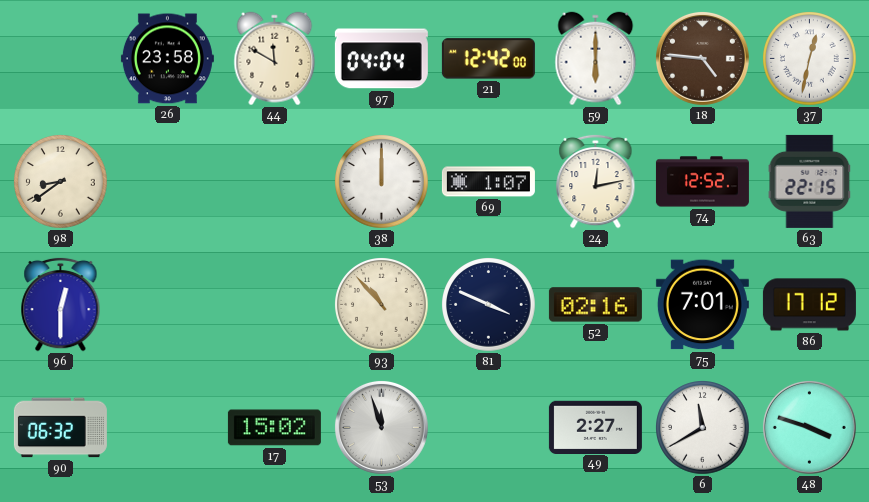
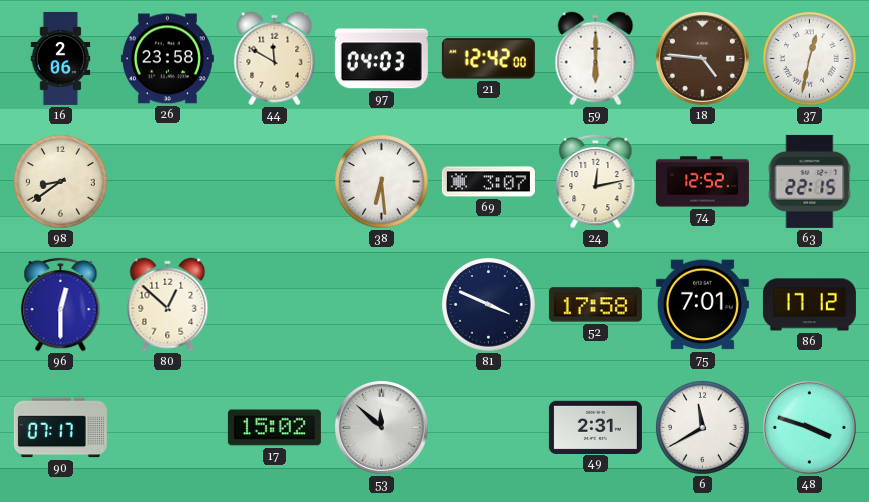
16: none -> 2:06 (61, 58)
97: 04:04 -> 04:03 (381, 59)
38: 12:00 -> 6:29 (382, 182)
69: 1:07 -> 3:07 (488, 182)
80: none -> 12:52 (168, 305)
93: 10:53 -> none (382, 305)
52: 02:16 -> 17:58 (595, 305)
90: 06:32 -> 07:17 (60, 428)
53: 11:57 -> 11:52 (381, 427)
49: 2:27 -> 2:31 (595, 427)
